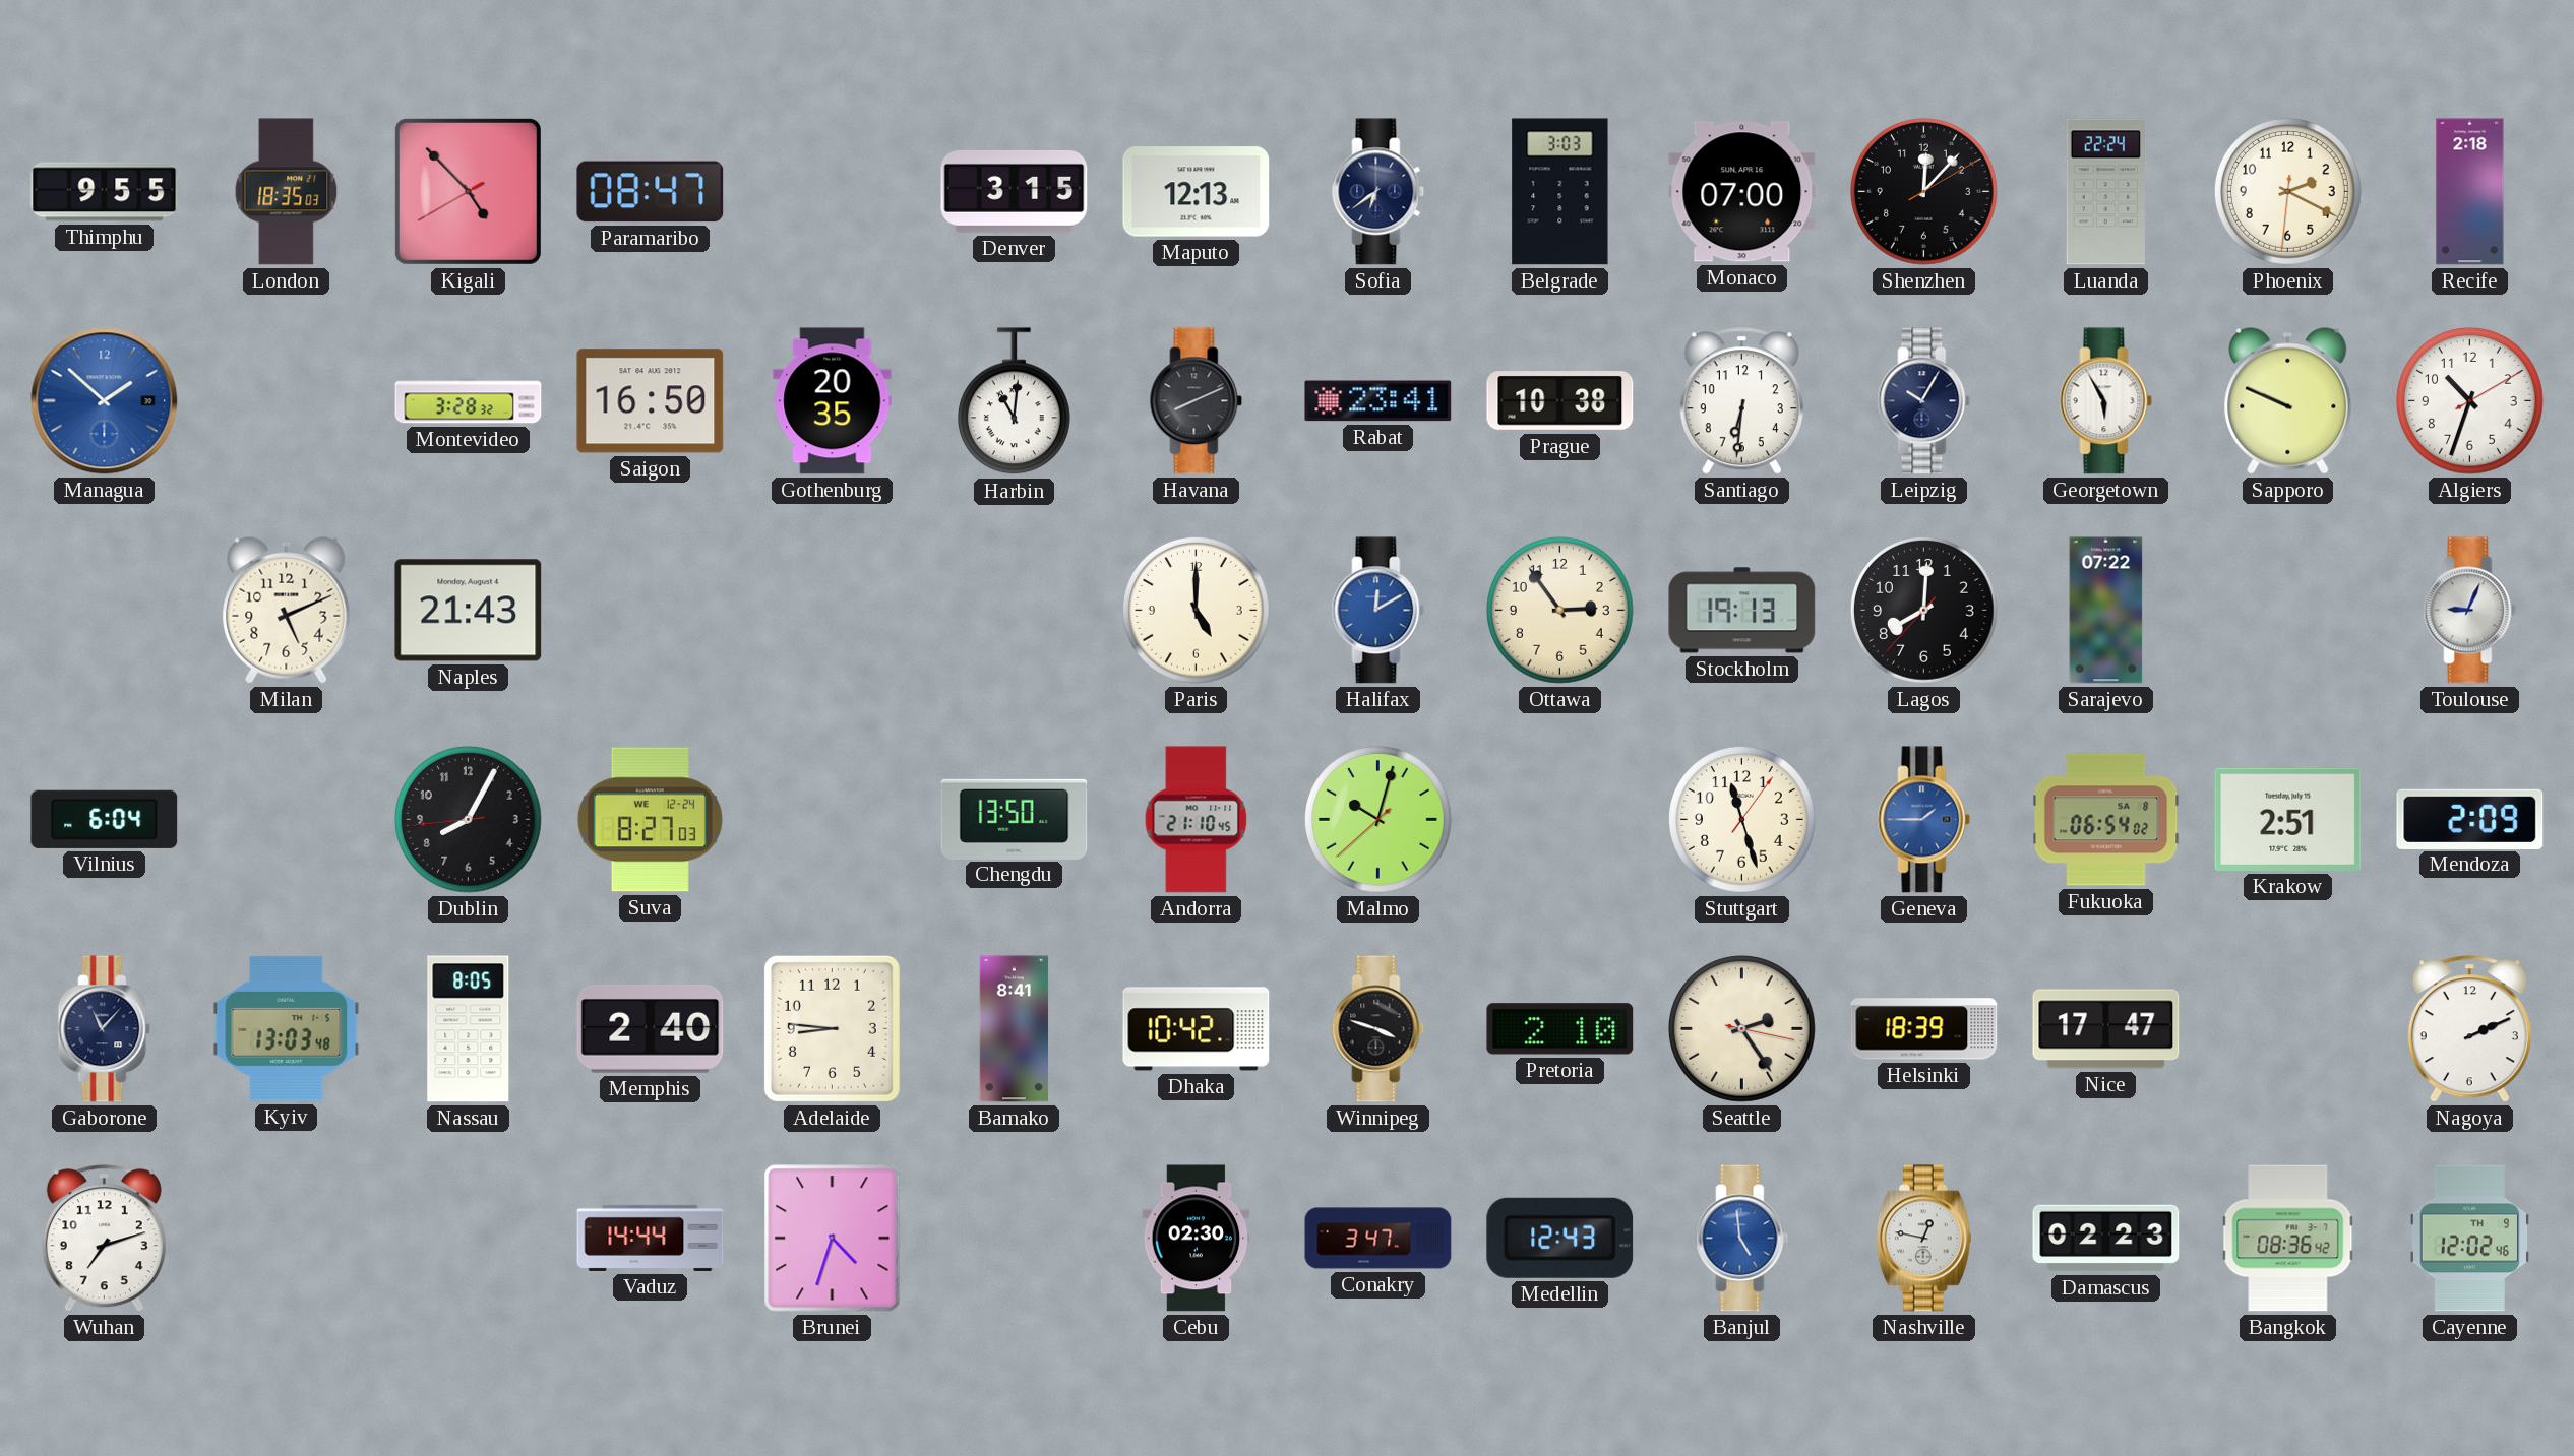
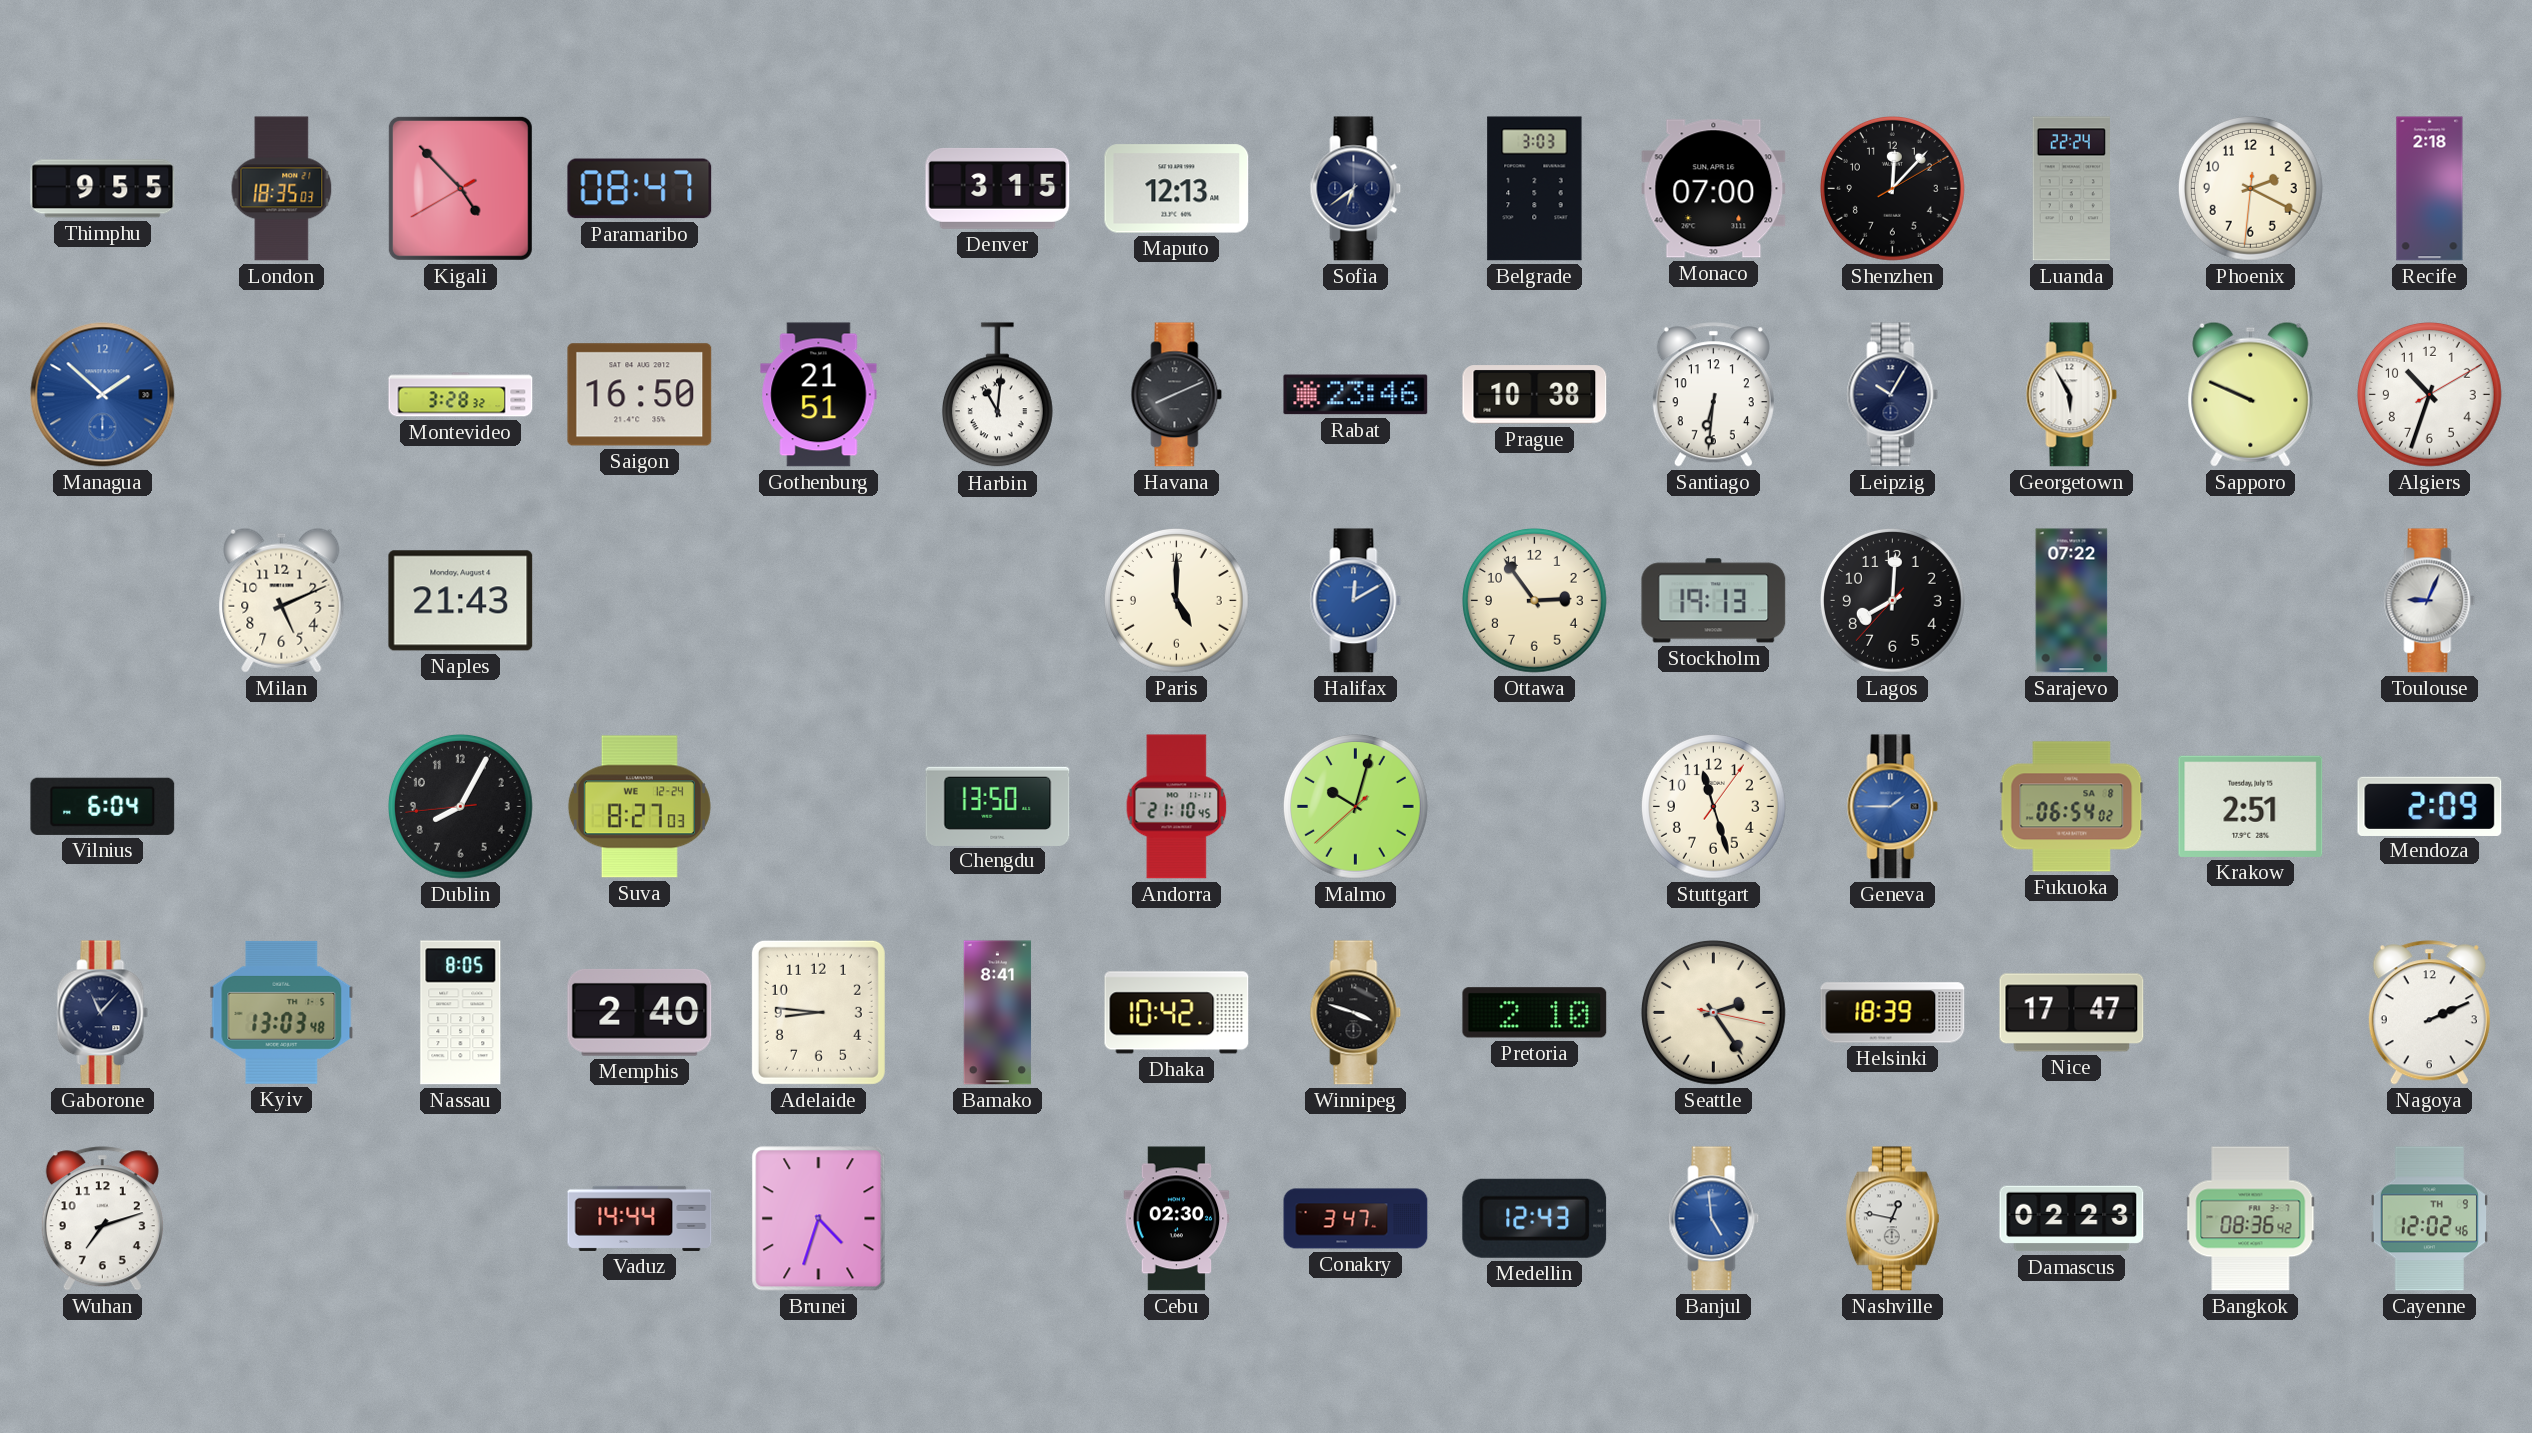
Gothenburg: 20:35 -> 21:51 (819, 395)
Rabat: 23:41 -> 23:46 (1356, 395)
